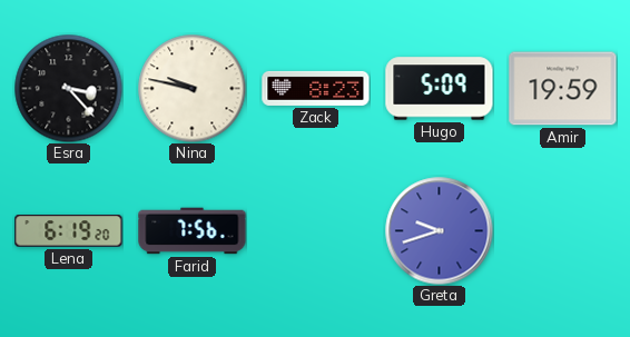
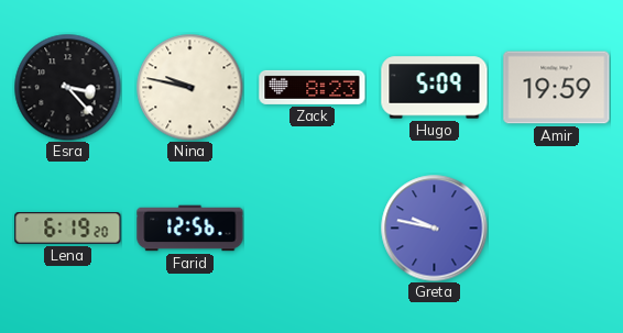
Farid: 7:56 -> 12:56 (190, 229)
Greta: 9:42 -> 9:47 (435, 229)
